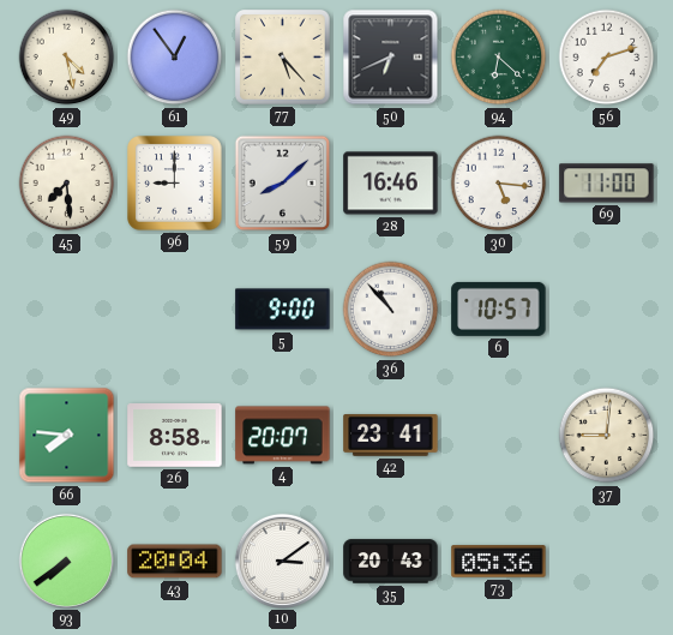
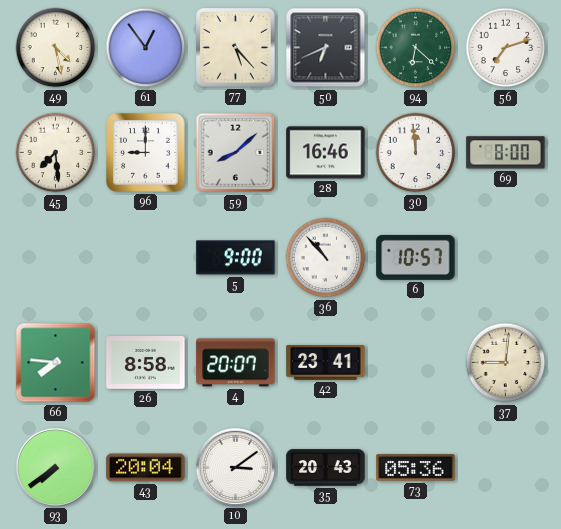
30: 5:16 -> 11:59 (416, 153)
69: 11:00 -> 8:00 (506, 153)
